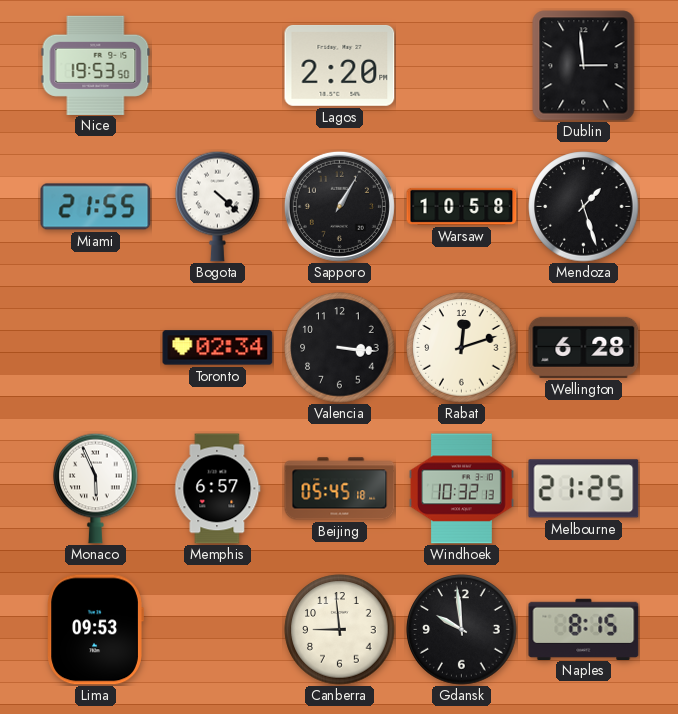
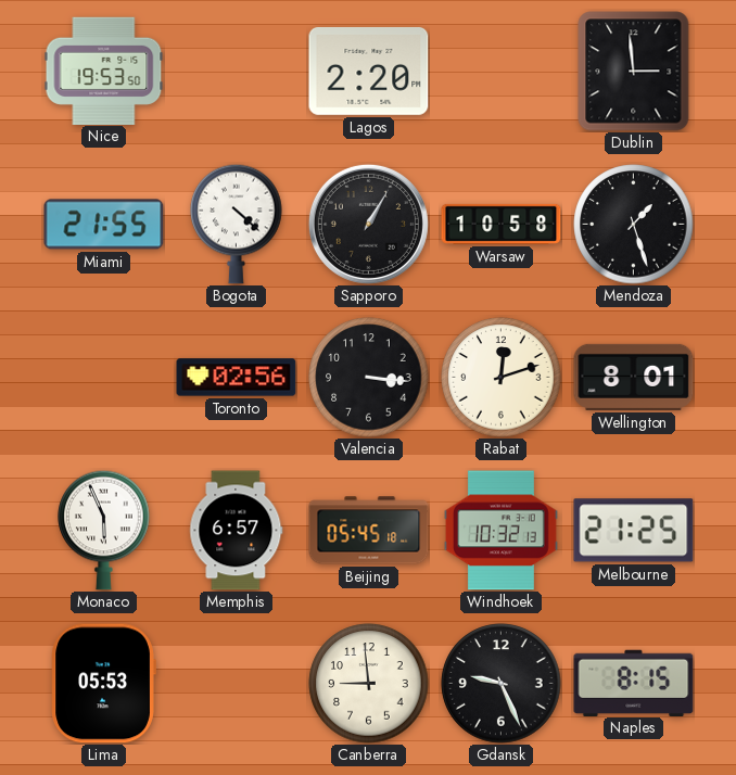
Toronto: 02:34 -> 02:56 (237, 378)
Wellington: 6:28 -> 8:01 (634, 377)
Lima: 09:53 -> 05:53 (103, 684)
Gdansk: 9:59 -> 9:26 (502, 684)
